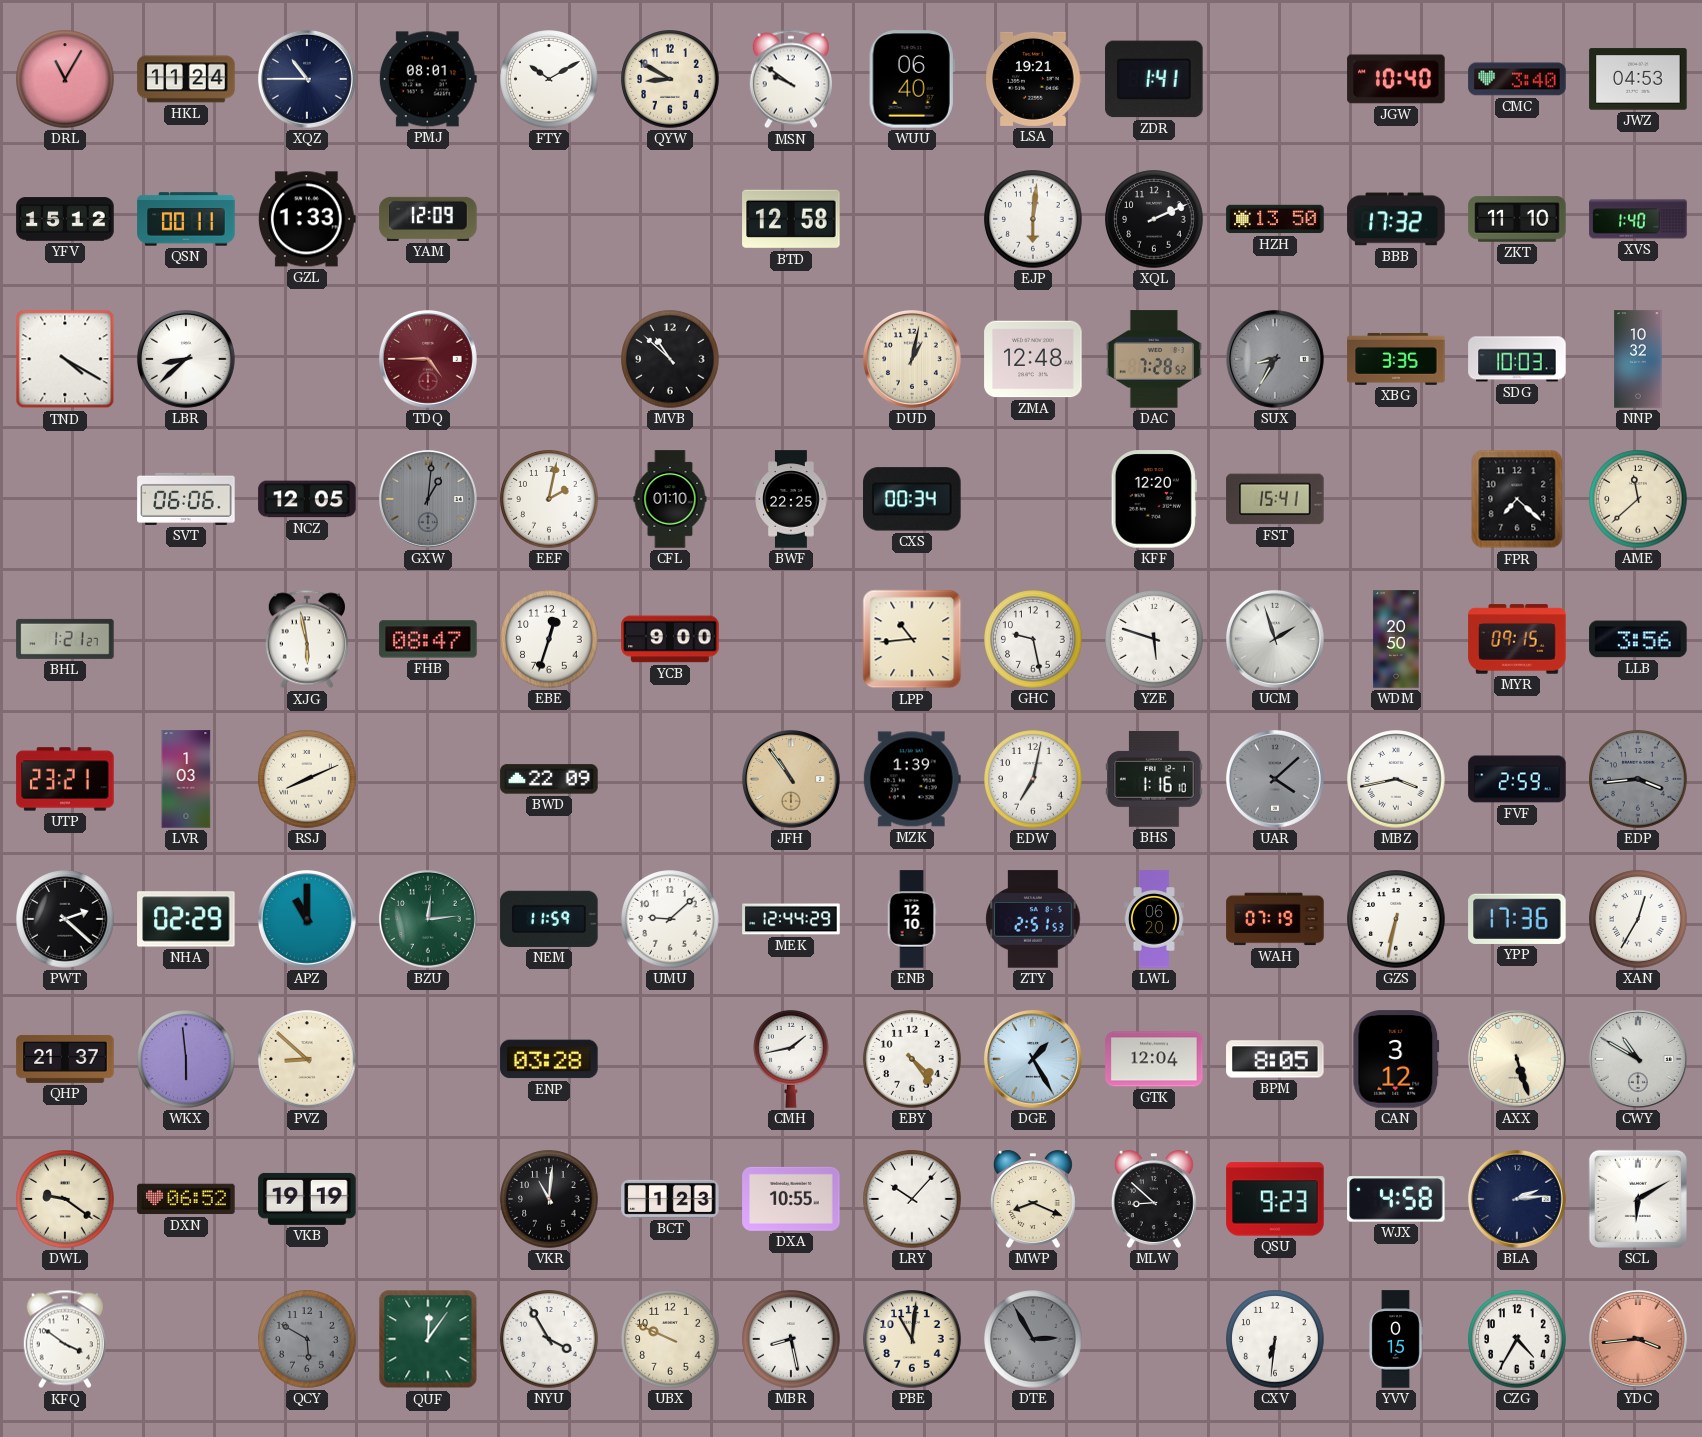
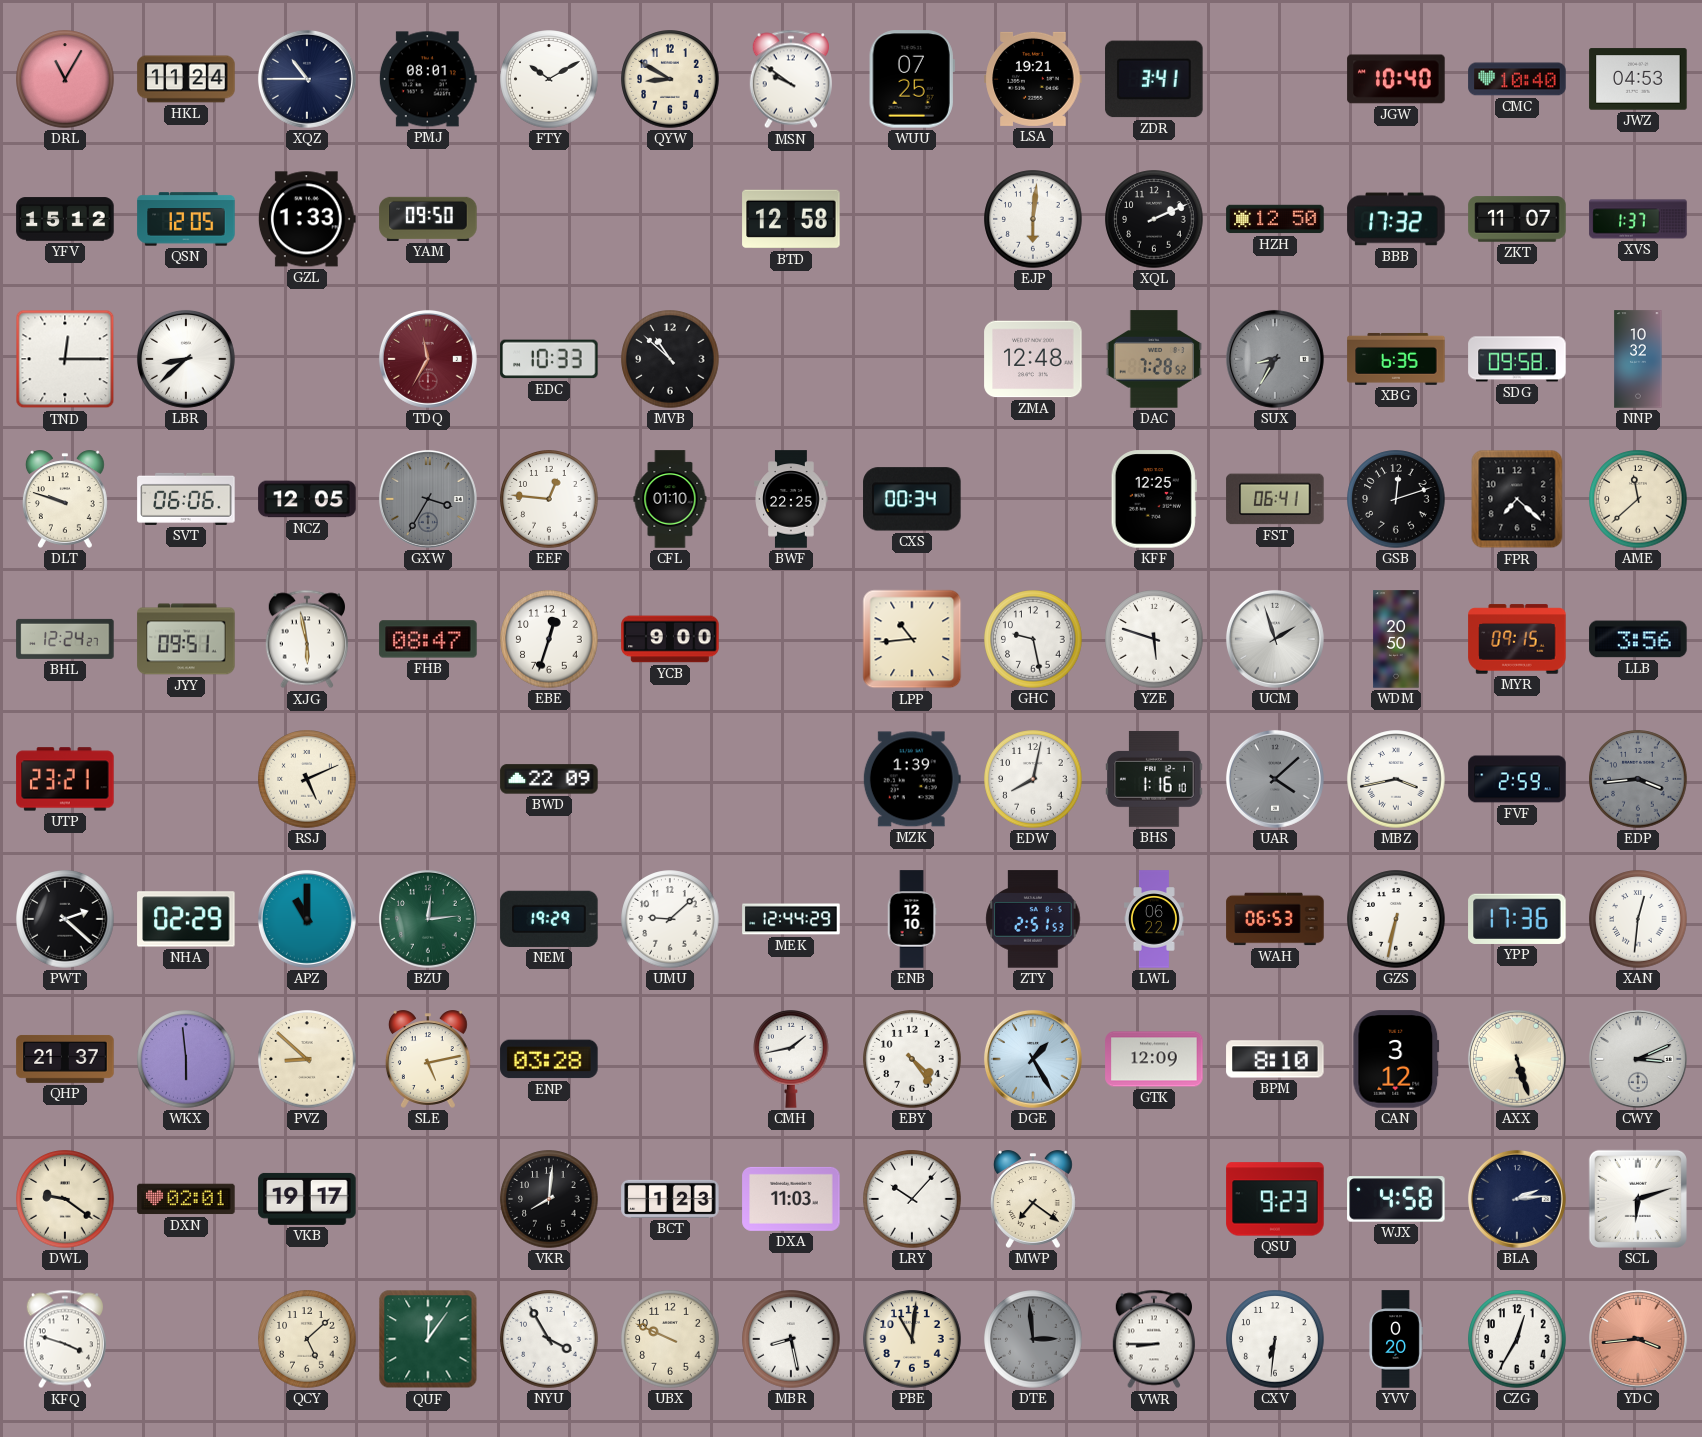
WUU: 06:40 -> 07:25 (912, 79)
ZDR: 1:41 -> 3:41 (1154, 79)
CMC: 3:40 -> 10:40 (1517, 79)
QSN: 00:11 -> 12:05 (186, 219)
YAM: 12:09 -> 09:50 (428, 219)
HZH: 13:50 -> 12:50 (1275, 219)
ZKT: 11:10 -> 11:07 (1517, 219)
XVS: 1:40 -> 1:37 (1638, 219)
TND: 4:20 -> 12:15 (65, 359)
TDQ: 4:45 -> 11:35 (428, 359)
EDC: none -> 10:33 (549, 359)
DUD: 1:02 -> none (912, 359)
XBG: 3:35 -> 6:35 (1396, 359)
SDG: 10:03 -> 09:58 (1517, 359)
DLT: none -> 9:48 (65, 499)
GXW: 1:01 -> 3:35 (428, 499)
EEF: 2:02 -> 12:46 (549, 499)
KFF: 12:20 -> 12:25 (1154, 499)
FST: 15:41 -> 06:41 (1275, 499)
GSB: none -> 12:12 (1396, 499)
BHL: 1:21 -> 12:24 (65, 639)
JYY: none -> 09:51 (186, 639)
LVR: 1:03 -> none (186, 779)
RSJ: 8:11 -> 5:11 (307, 779)
JFH: 10:54 -> none (791, 779)
EDW: 7:02 -> 8:02 (1033, 779)
NEM: 11:59 -> 19:29 (549, 919)
LWL: 06:20 -> 06:22 (1154, 919)
WAH: 07:19 -> 06:53 (1275, 919)
XAN: 12:35 -> 12:31 (1638, 919)
SLE: none -> 5:13 (428, 1059)
GTK: 12:04 -> 12:09 (1154, 1059)
BPM: 8:05 -> 8:10 (1275, 1059)
CWY: 10:50 -> 3:11 (1638, 1059)
DXN: 06:52 -> 02:01 (186, 1199)
VKB: 19:19 -> 19:17 (307, 1199)
VKR: 11:01 -> 8:01 (549, 1199)
DXA: 10:55 -> 11:03 (791, 1199)
MWP: 8:19 -> 7:21 (1033, 1199)
MLW: 8:52 -> none (1154, 1199)
SCL: 6:10 -> 6:12 (1638, 1199)
KFQ: 3:51 -> 3:48 (65, 1339)
QCY: 5:50 -> 5:08 (307, 1339)
QCY dial: grey -> cream (307, 1339)
DTE: 2:55 -> 2:59 (1033, 1339)
VWR: none -> 8:45 (1154, 1339)
YVV: 0:15 -> 0:20 (1396, 1339)
CZG: 4:35 -> 12:35 (1517, 1339)
